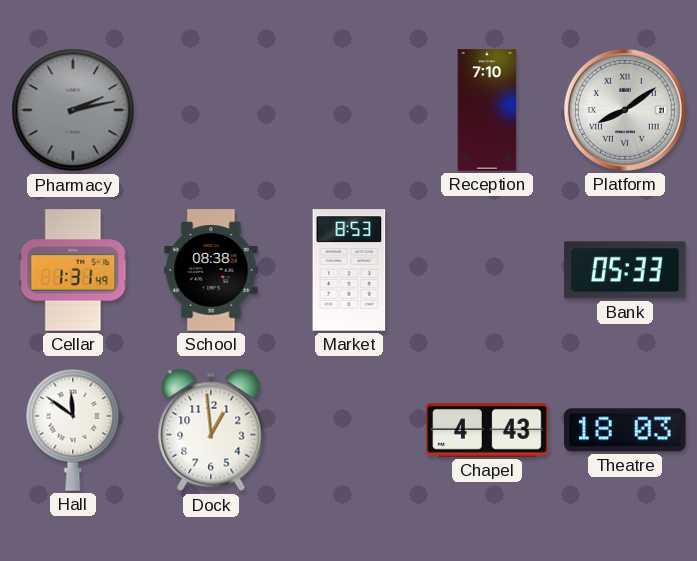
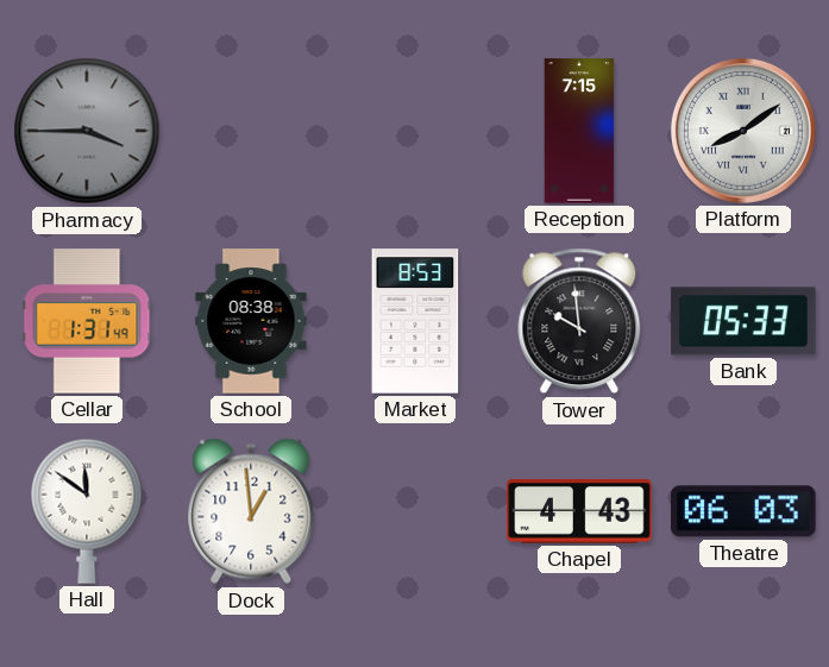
Pharmacy: 2:13 -> 3:45 (87, 131)
Reception: 7:10 -> 7:15 (579, 131)
Tower: none -> 9:59 (579, 321)
Theatre: 18:03 -> 06:03 (743, 511)
